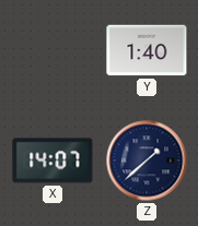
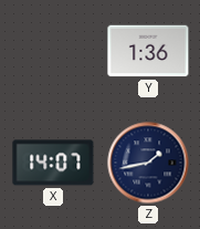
Y: 1:40 -> 1:36 (148, 51)
Z: 1:38 -> 1:43 (148, 163)
